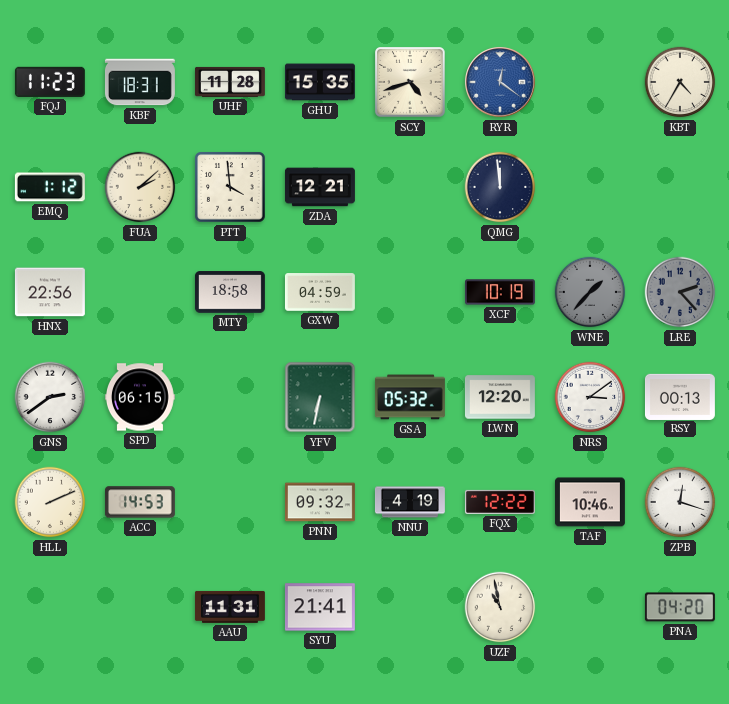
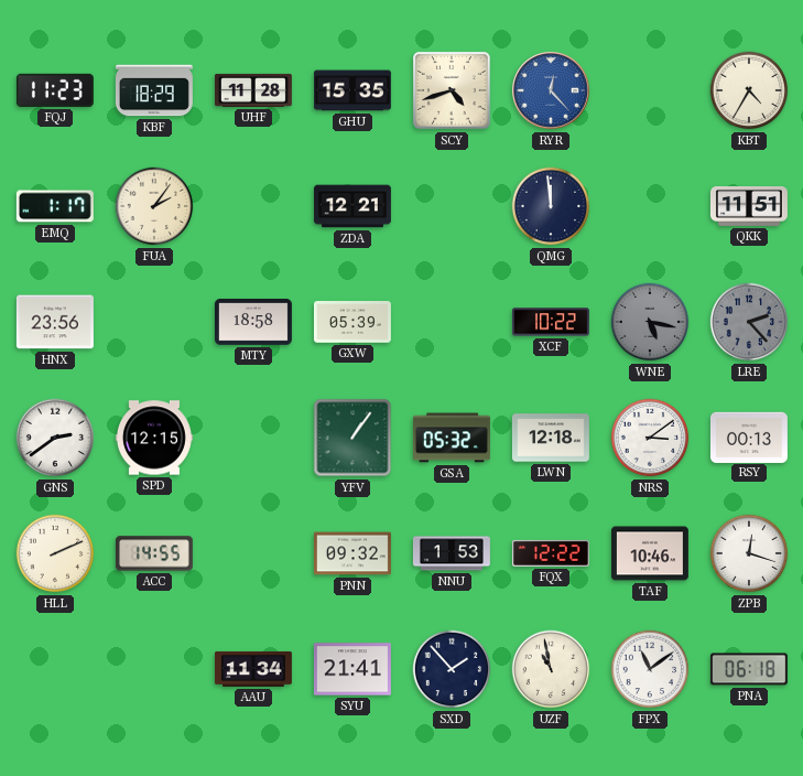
KBF: 18:31 -> 18:29 (154, 90)
RYR: 12:21 -> 12:23 (552, 91)
EMQ: 1:12 -> 1:17 (55, 206)
FUA: 2:08 -> 2:06 (154, 206)
PTT: 3:59 -> none (230, 187)
QKK: none -> 11:51 (749, 207)
HNX: 22:56 -> 23:56 (55, 322)
GXW: 04:59 -> 05:39 (352, 322)
XCF: 10:19 -> 10:22 (551, 322)
WNE: 1:37 -> 5:17 (650, 322)
SPD: 06:15 -> 12:15 (154, 438)
YFV: 6:32 -> 1:06 (352, 438)
LWN: 12:20 -> 12:18 (551, 438)
ACC: 14:53 -> 14:55 (154, 553)
NNU: 4:19 -> 1:53 (452, 553)
AAU: 11:31 -> 11:34 (253, 669)
SXD: none -> 1:53 (452, 669)
FPX: none -> 11:09 (650, 669)
PNA: 04:20 -> 06:18 (749, 669)
